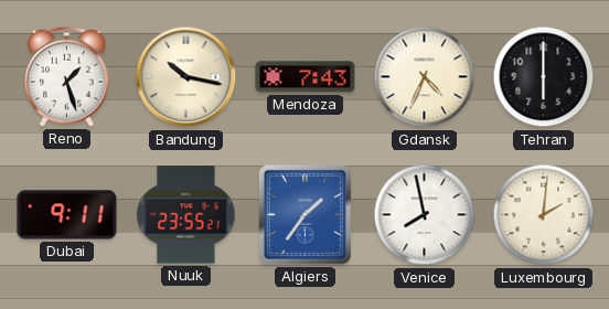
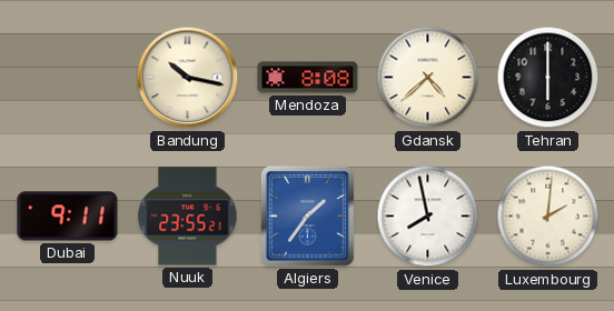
Reno: 1:27 -> none (67, 76)
Mendoza: 7:43 -> 8:08 (308, 78)
Gdansk: 4:34 -> 4:38 (428, 78)
